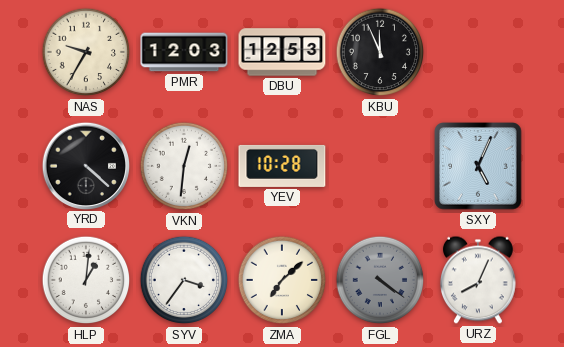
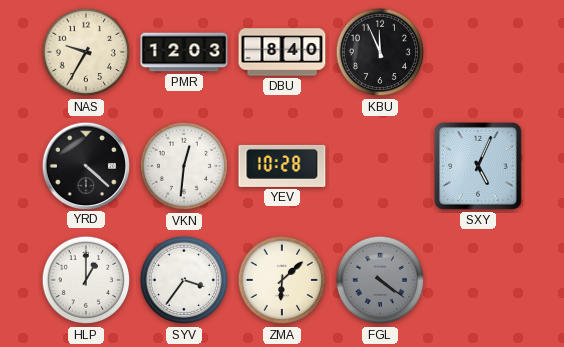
DBU: 12:53 -> 8:40 (282, 52)
HLP: 1:01 -> 1:00 (86, 280)
ZMA: 7:08 -> 6:08 (282, 280)
URZ: 8:04 -> none (478, 280)
